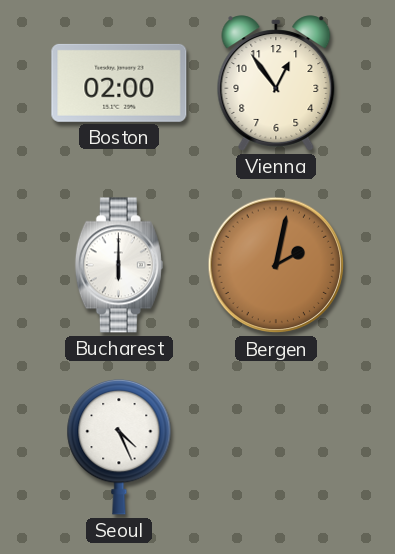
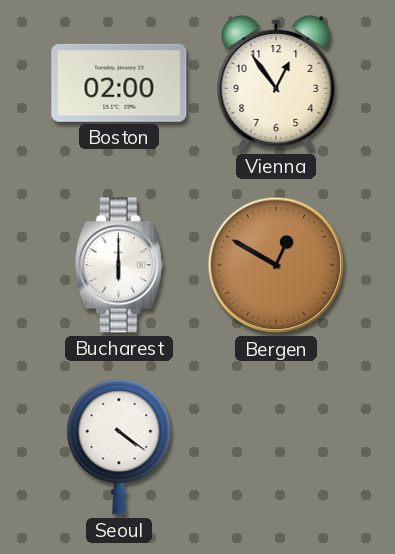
Bergen: 2:02 -> 12:50 (276, 265)
Seoul: 4:26 -> 4:21 (119, 447)
